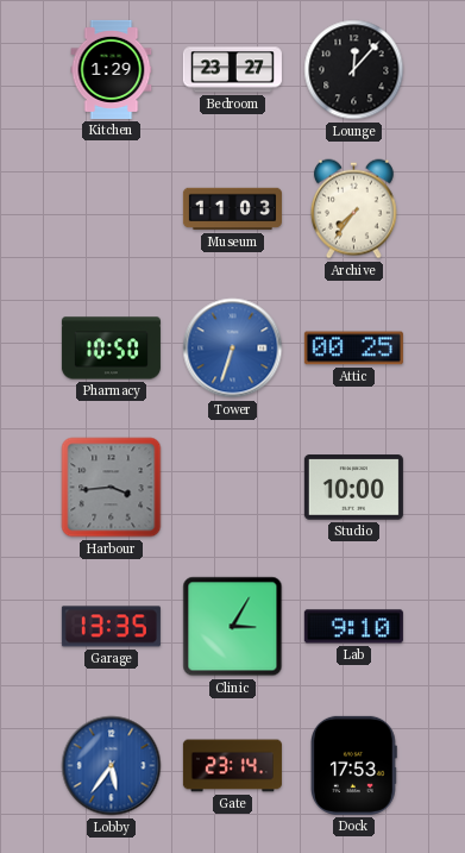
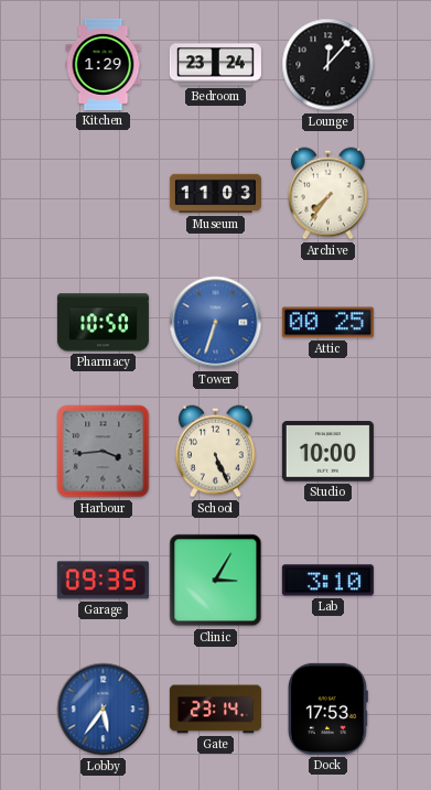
Bedroom: 23:27 -> 23:24 (215, 65)
School: none -> 5:26 (215, 452)
Garage: 13:35 -> 09:35 (103, 581)
Lab: 9:10 -> 3:10 (327, 581)
